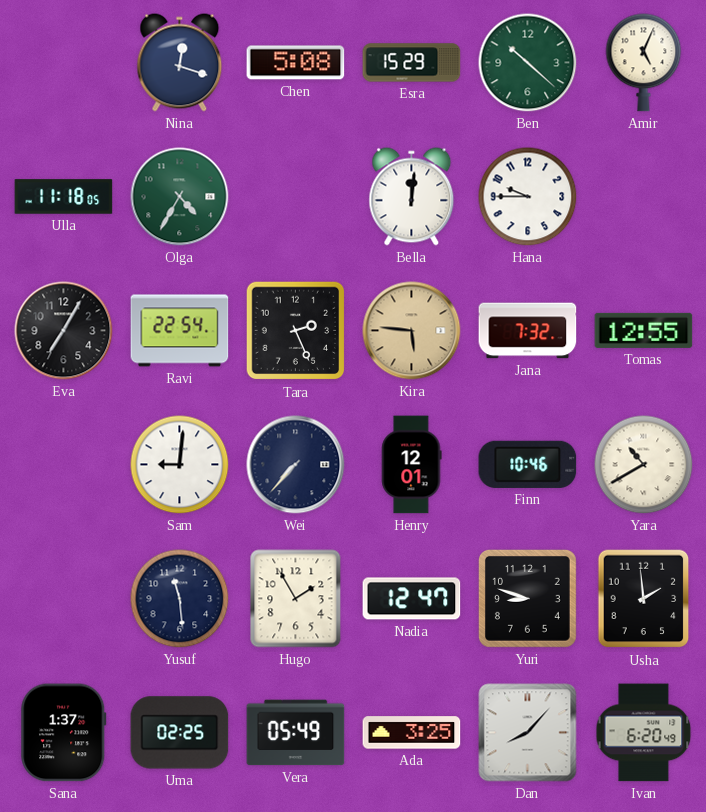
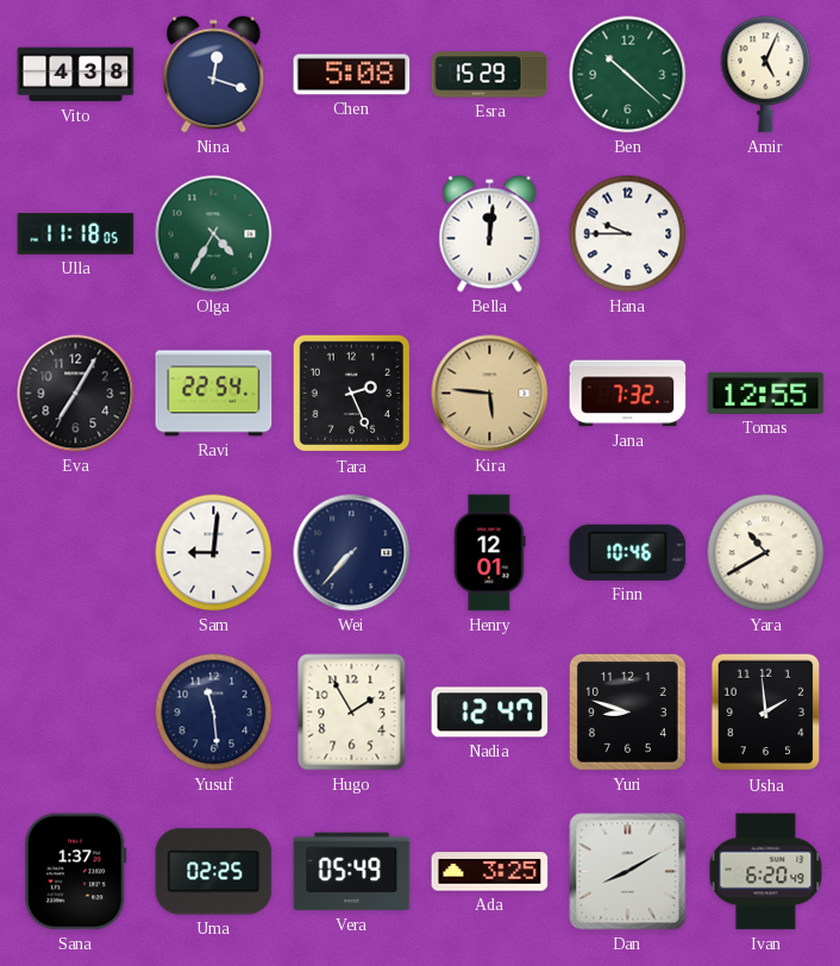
Vito: none -> 4:38 (76, 75)
Dan: 8:07 -> 8:10 (628, 872)
